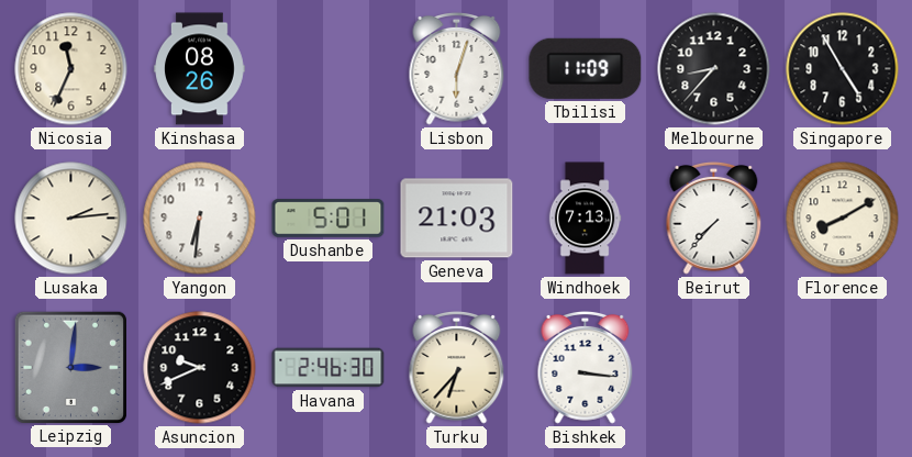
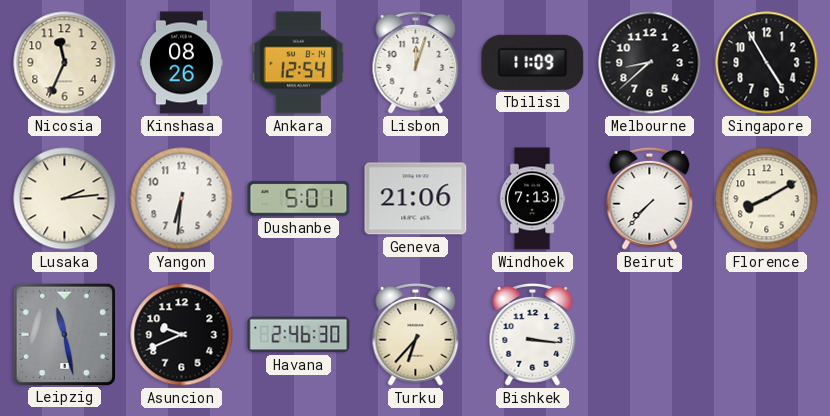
Ankara: none -> 12:54 (299, 63)
Lisbon: 6:03 -> 12:03 (416, 62)
Melbourne: 8:37 -> 8:38 (650, 63)
Geneva: 21:03 -> 21:06 (416, 199)
Leipzig: 3:01 -> 11:28 (64, 334)
